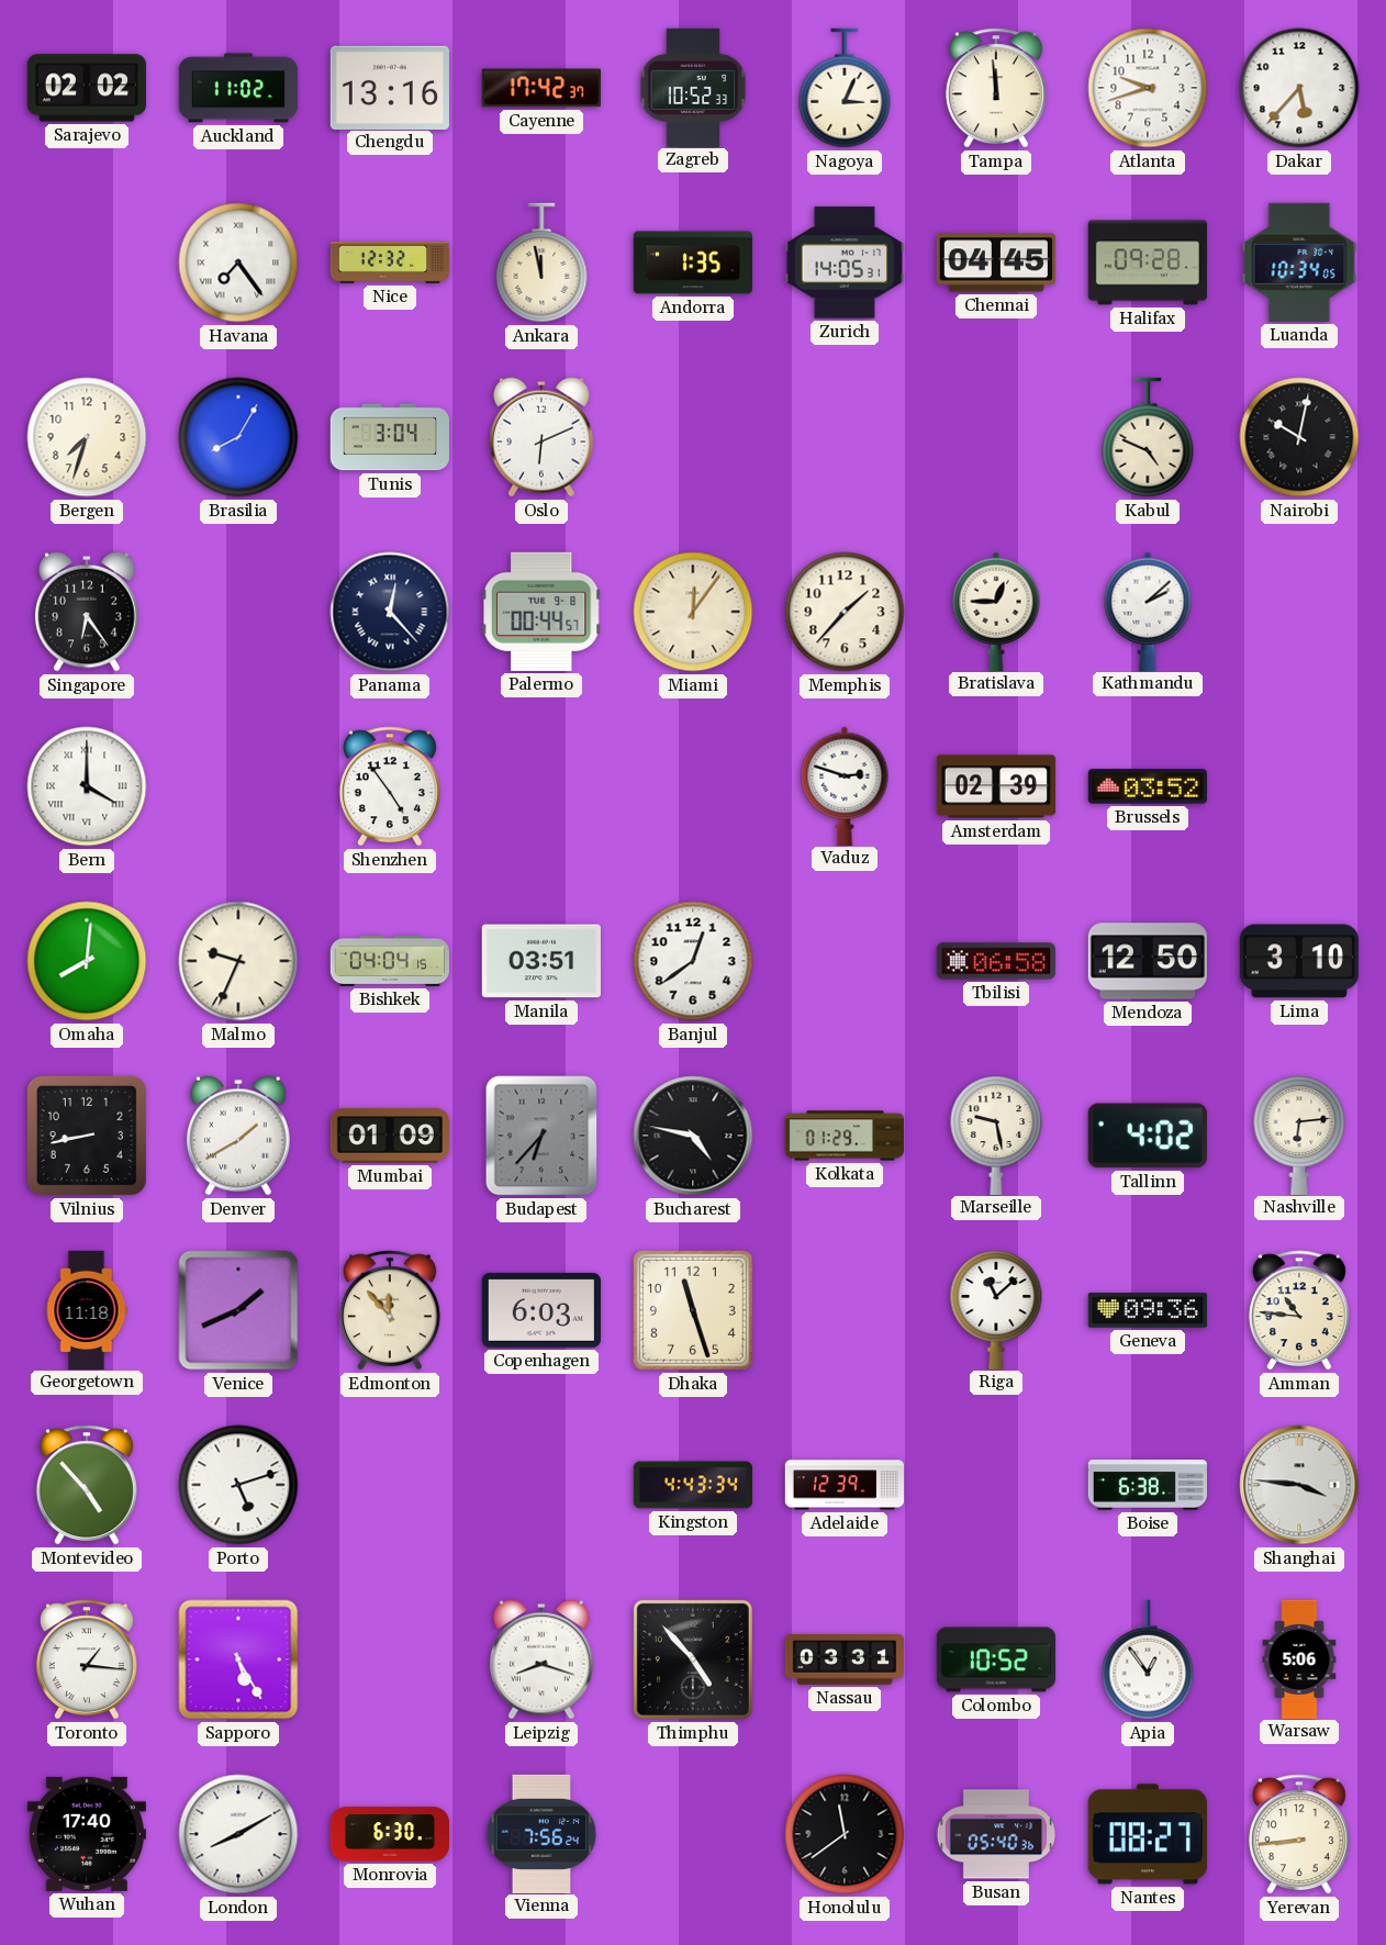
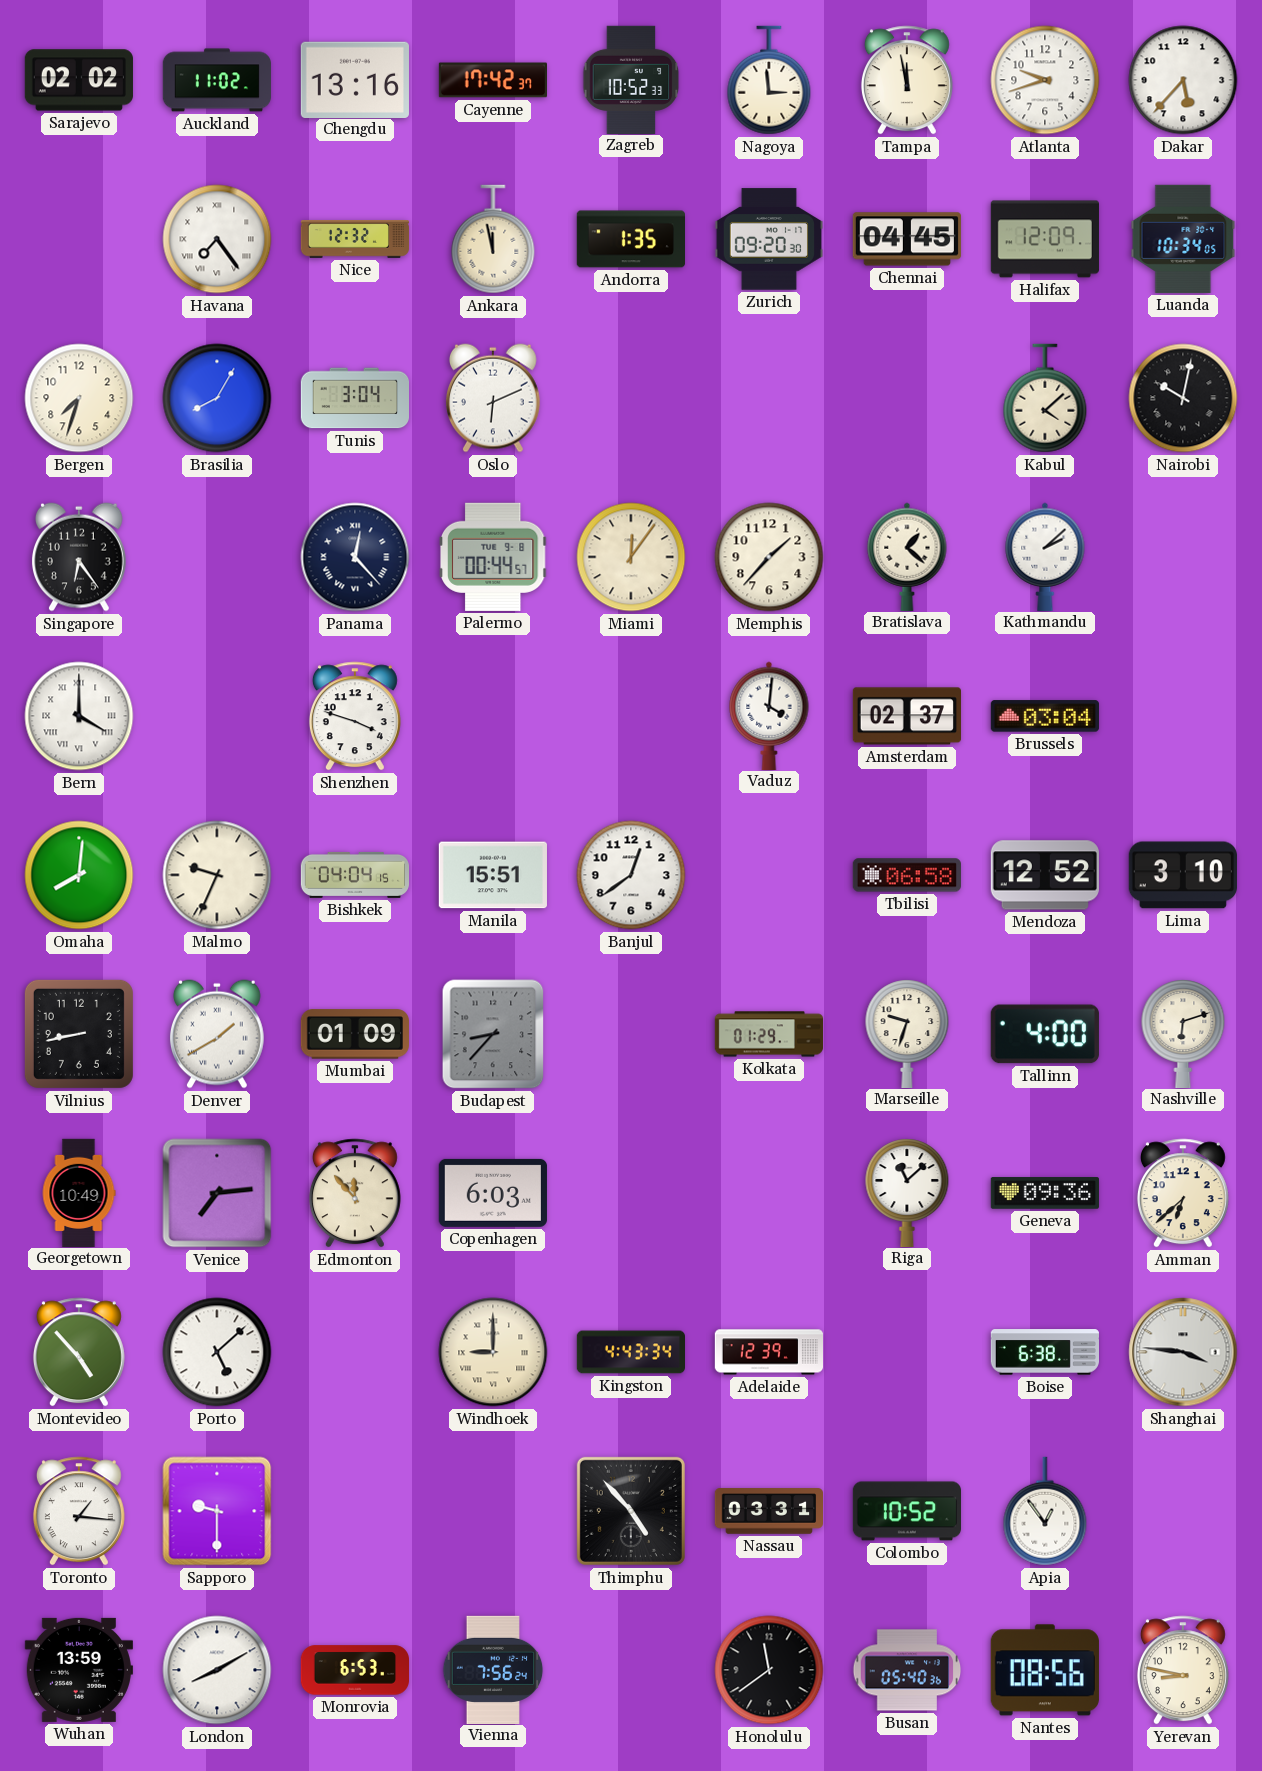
Nagoya: 3:04 -> 2:59 (769, 80)
Tampa: 11:59 -> 11:58 (907, 80)
Zurich: 14:05 -> 09:20 (768, 239)
Halifax: 09:28 -> 12:09 (1045, 239)
Kabul: 4:49 -> 4:08 (1045, 398)
Bratislava: 12:45 -> 1:22 (907, 556)
Shenzhen: 4:54 -> 3:48 (355, 716)
Vaduz: 2:48 -> 4:01 (769, 715)
Amsterdam: 02:39 -> 02:37 (906, 716)
Brussels: 03:52 -> 03:04 (1045, 716)
Manila: 03:51 -> 15:51 (493, 875)
Mendoza: 12:50 -> 12:52 (1045, 875)
Budapest: 6:37 -> 8:37 (493, 1034)
Bucharest: 4:47 -> none (693, 1136)
Marseille: 9:28 -> 9:33 (907, 1033)
Tallinn: 4:02 -> 4:00 (1045, 1034)
Nashville: 6:14 -> 6:12 (1183, 1033)
Georgetown: 11:18 -> 10:49 (79, 1192)
Venice: 1:41 -> 7:14 (217, 1193)
Dhaka: 11:27 -> none (693, 1310)
Amman: 10:46 -> 6:38 (1183, 1193)
Porto: 5:12 -> 5:08 (217, 1352)
Windhoek: none -> 9:00 (493, 1352)
Sapporo: 5:25 -> 9:30 (217, 1511)
Leipzig: 8:18 -> none (541, 1659)
Warsaw: 5:06 -> none (1299, 1658)
Wuhan: 17:40 -> 13:59 (79, 1670)
Monrovia: 6:30 -> 6:53 (355, 1670)
Nantes: 08:27 -> 08:56 (1045, 1670)
Yerevan: 8:44 -> 8:47 (1183, 1670)
